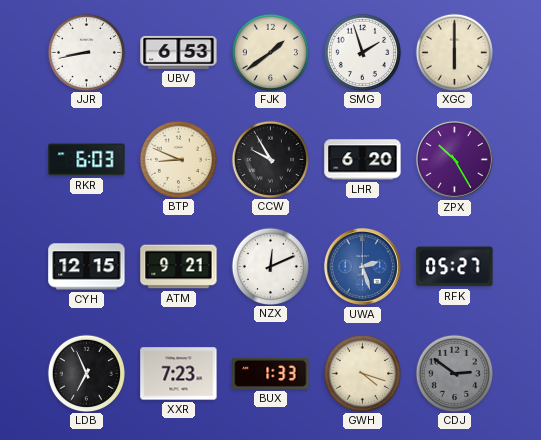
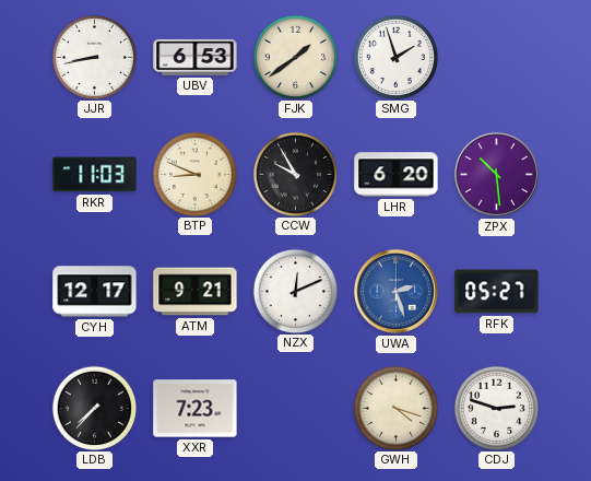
XGC: 6:00 -> none (454, 52)
RKR: 6:03 -> 11:03 (95, 175)
ZPX: 10:25 -> 10:29 (496, 174)
CYH: 12:15 -> 12:17 (95, 292)
LDB: 6:56 -> 7:37 (94, 408)
BUX: 1:33 -> none (271, 373)
CDJ: 2:51 -> 2:48 (496, 408)
CDJ dial: grey -> white (496, 408)
